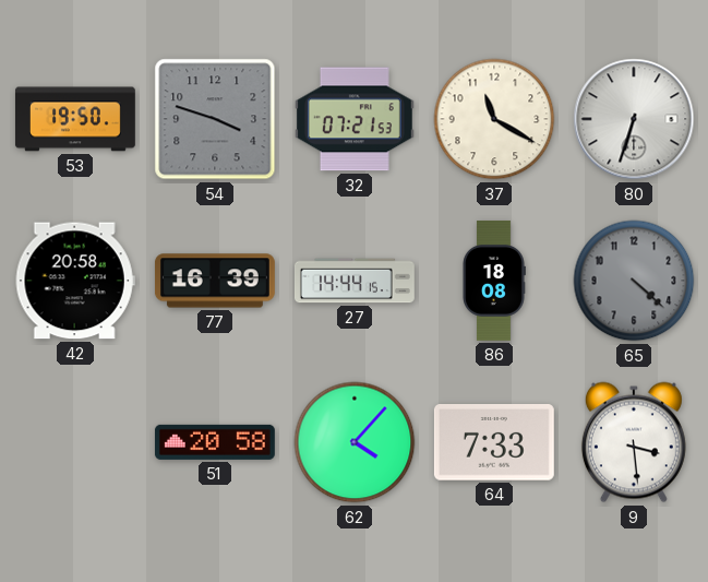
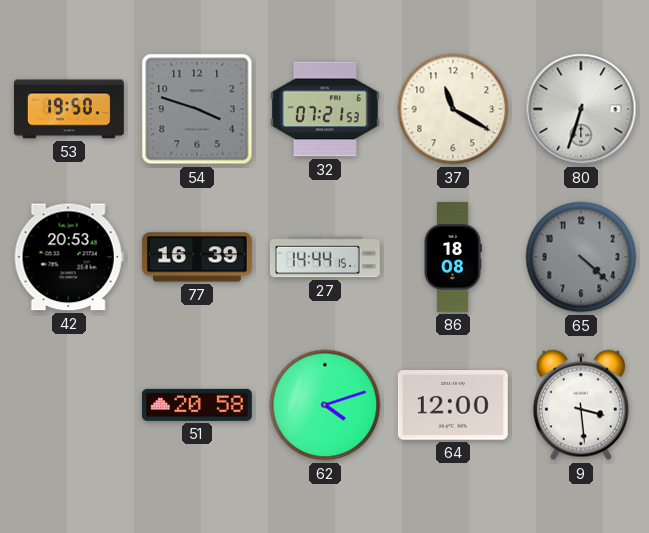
42: 20:58 -> 20:53 (69, 257)
62: 4:07 -> 4:12 (325, 405)
64: 7:33 -> 12:00 (453, 406)
